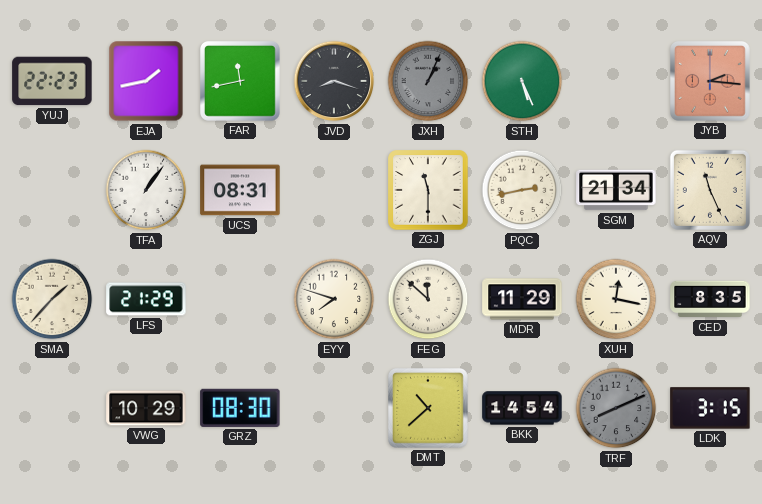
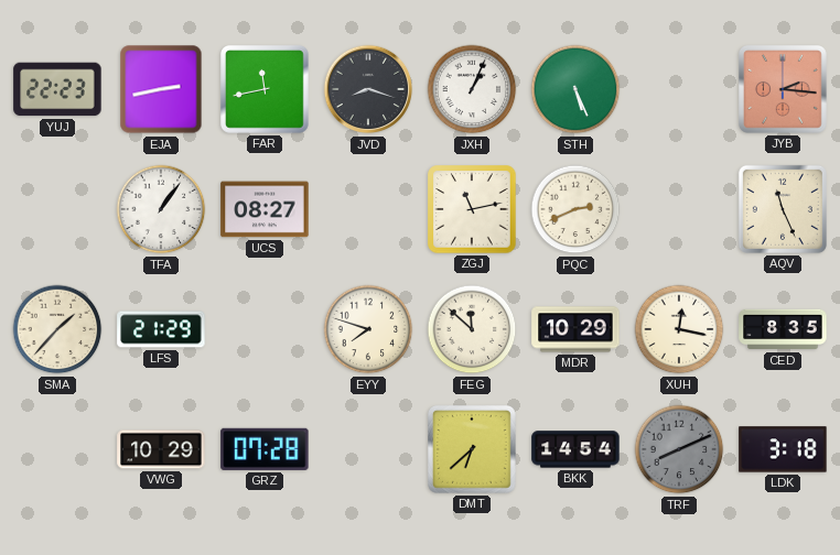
EJA: 1:43 -> 2:43 (161, 89)
JXH dial: grey -> white (472, 89)
UCS: 08:31 -> 08:27 (265, 209)
ZGJ: 11:30 -> 11:13 (472, 209)
PQC: 2:43 -> 2:41 (575, 209)
SGM: 21:34 -> none (616, 190)
MDR: 11:29 -> 10:29 (575, 329)
GRZ: 08:30 -> 07:28 (265, 449)
DMT: 10:38 -> 6:38 (473, 450)
LDK: 3:15 -> 3:18 (783, 449)
